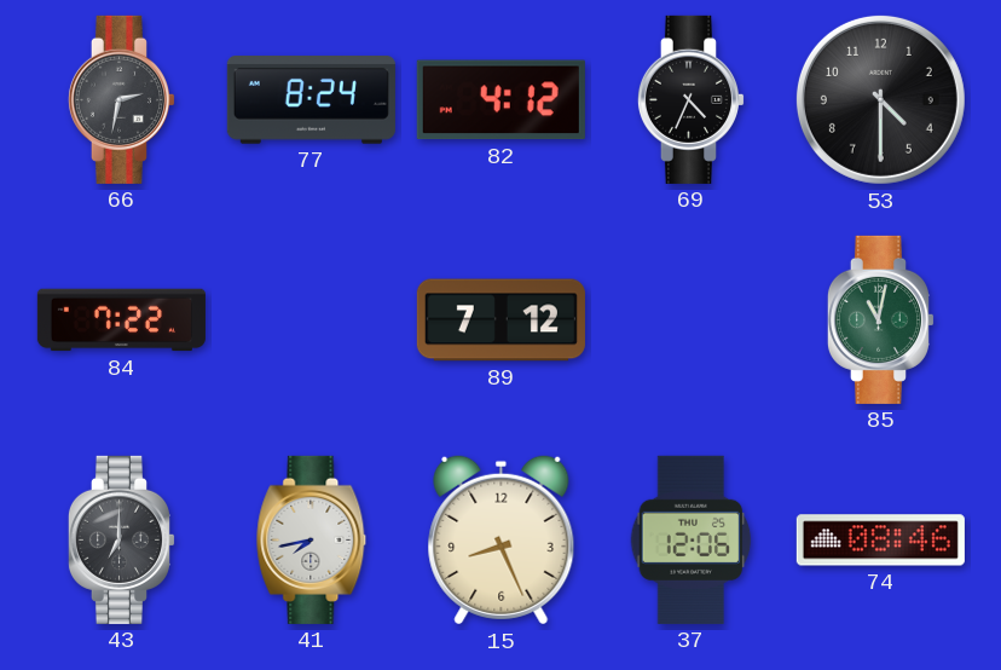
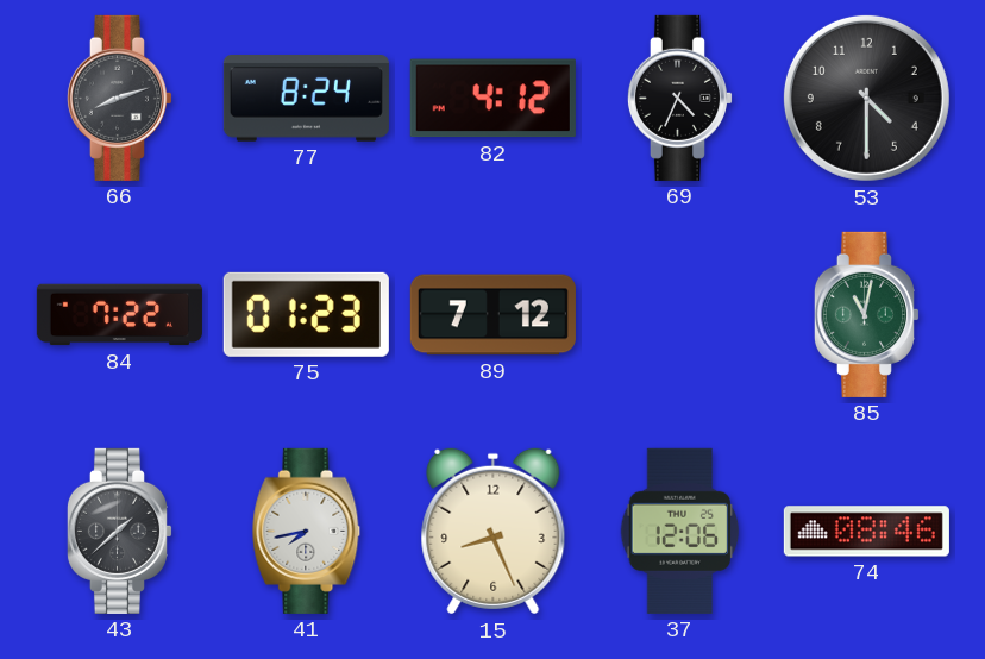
66: 2:32 -> 8:12 (119, 98)
75: none -> 01:23 (306, 314)
43: 7:00 -> 1:38 (119, 531)
